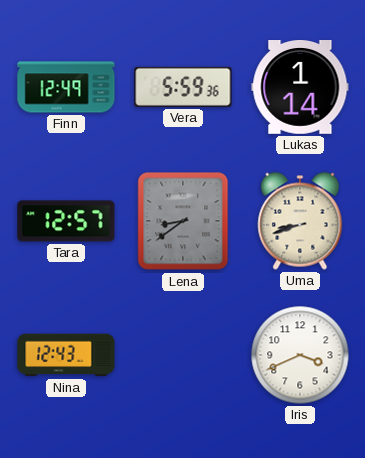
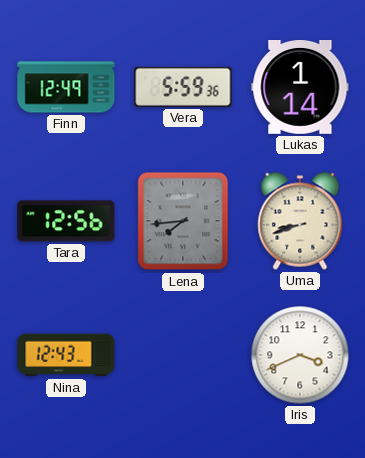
Tara: 12:57 -> 12:56 (66, 221)
Lena: 8:39 -> 7:44 (183, 221)
